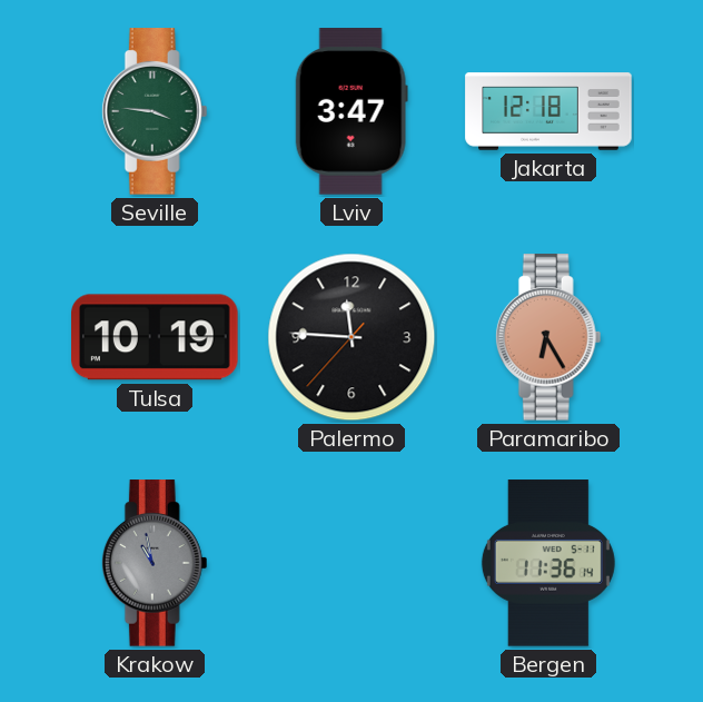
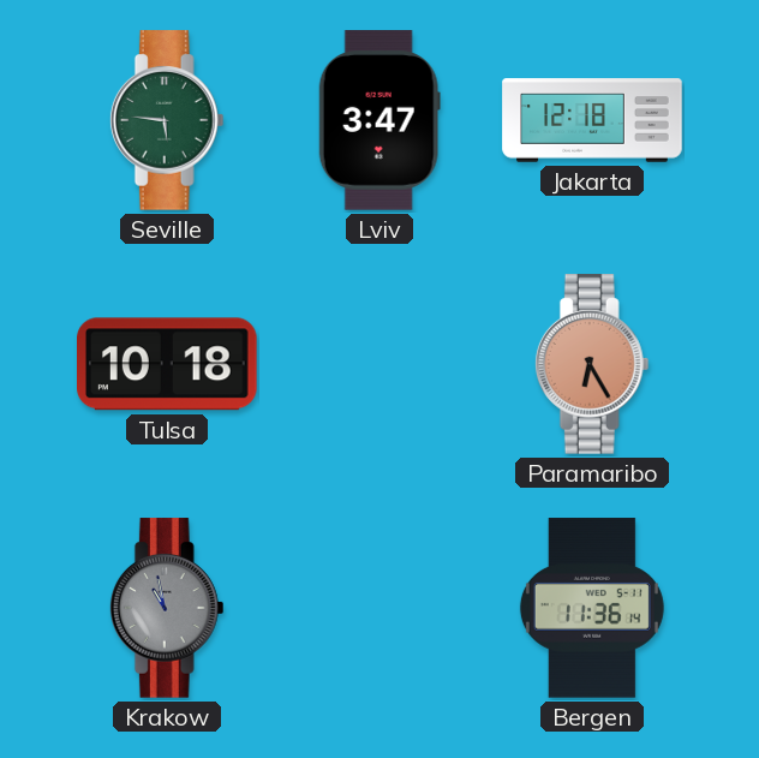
Seville: 3:46 -> 5:46 (167, 120)
Tulsa: 10:19 -> 10:18 (168, 364)
Palermo: 11:45 -> none (351, 337)
